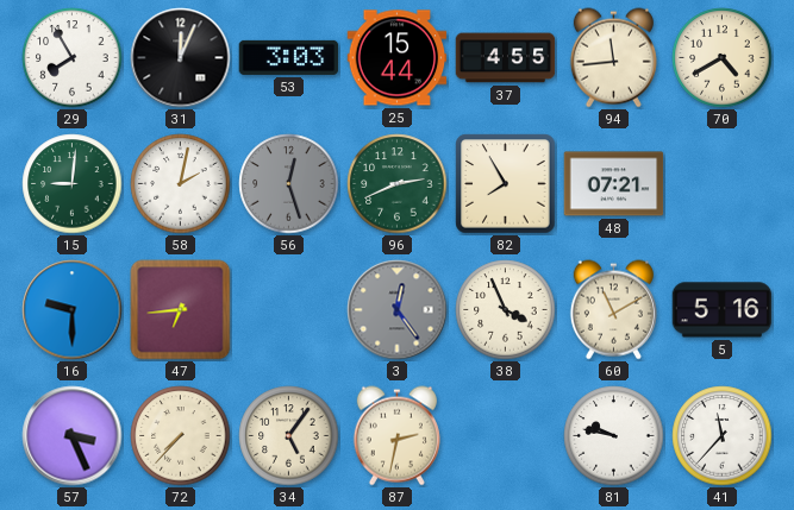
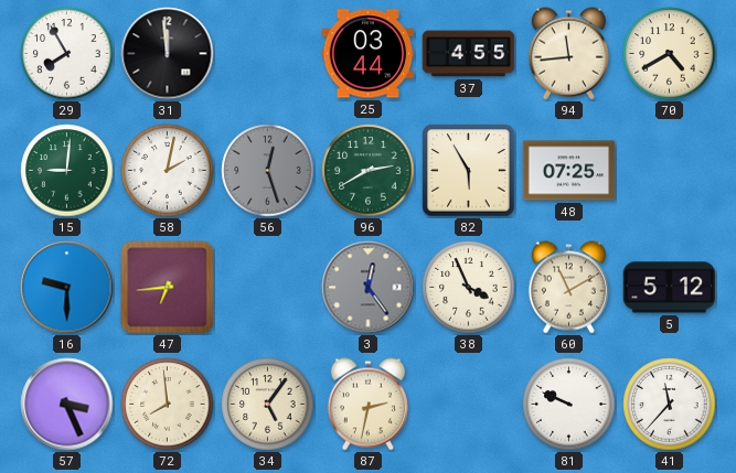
31: 12:04 -> 11:59 (168, 54)
53: 3:03 -> none (289, 57)
25: 15:44 -> 03:44 (369, 54)
96: 2:41 -> 2:40 (369, 171)
82: 7:55 -> 5:55 (469, 171)
48: 07:21 -> 07:25 (569, 171)
5: 5:16 -> 5:12 (670, 288)
72: 7:37 -> 7:59 (168, 405)
81: 9:47 -> 9:49 (569, 405)
